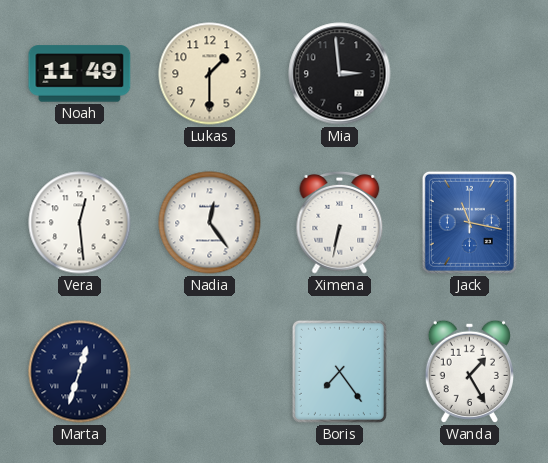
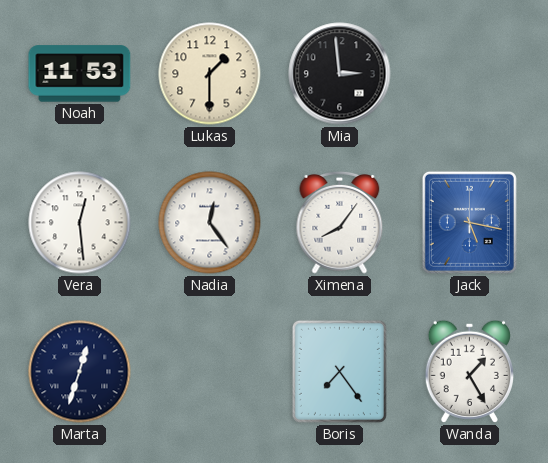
Noah: 11:49 -> 11:53 (80, 74)
Ximena: 6:32 -> 8:06 (340, 223)
Jack: 11:17 -> 5:17 (469, 222)
